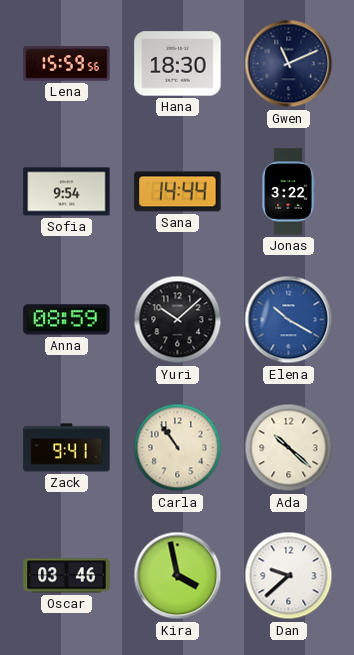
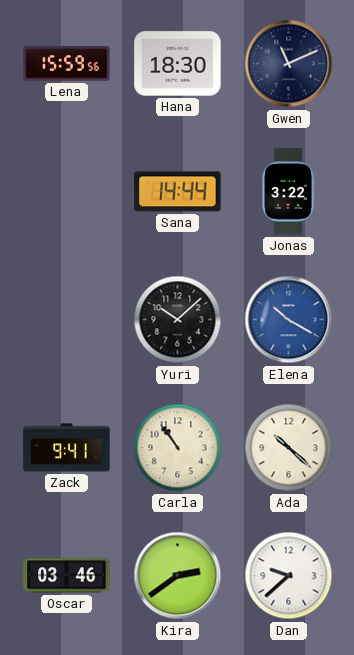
Sofia: 9:54 -> none (67, 192)
Anna: 08:59 -> none (67, 320)
Kira: 3:58 -> 2:39 (178, 576)
